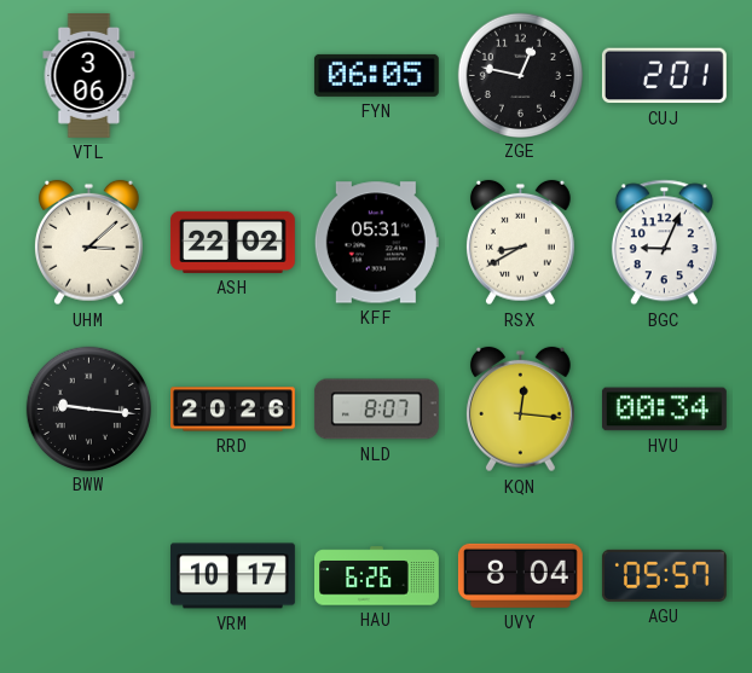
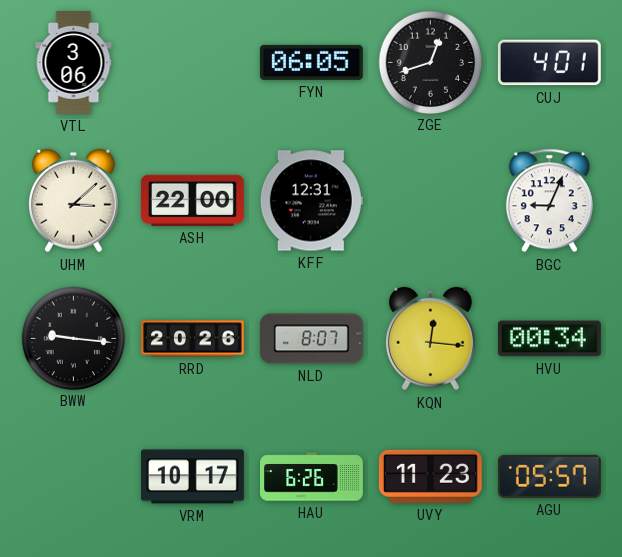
ZGE: 12:47 -> 12:42 (430, 62)
CUJ: 2:01 -> 4:01 (549, 63)
ASH: 22:02 -> 22:00 (192, 200)
KFF: 05:31 -> 12:31 (311, 201)
RSX: 8:40 -> none (520, 243)
UVY: 8:04 -> 11:23 (430, 476)
